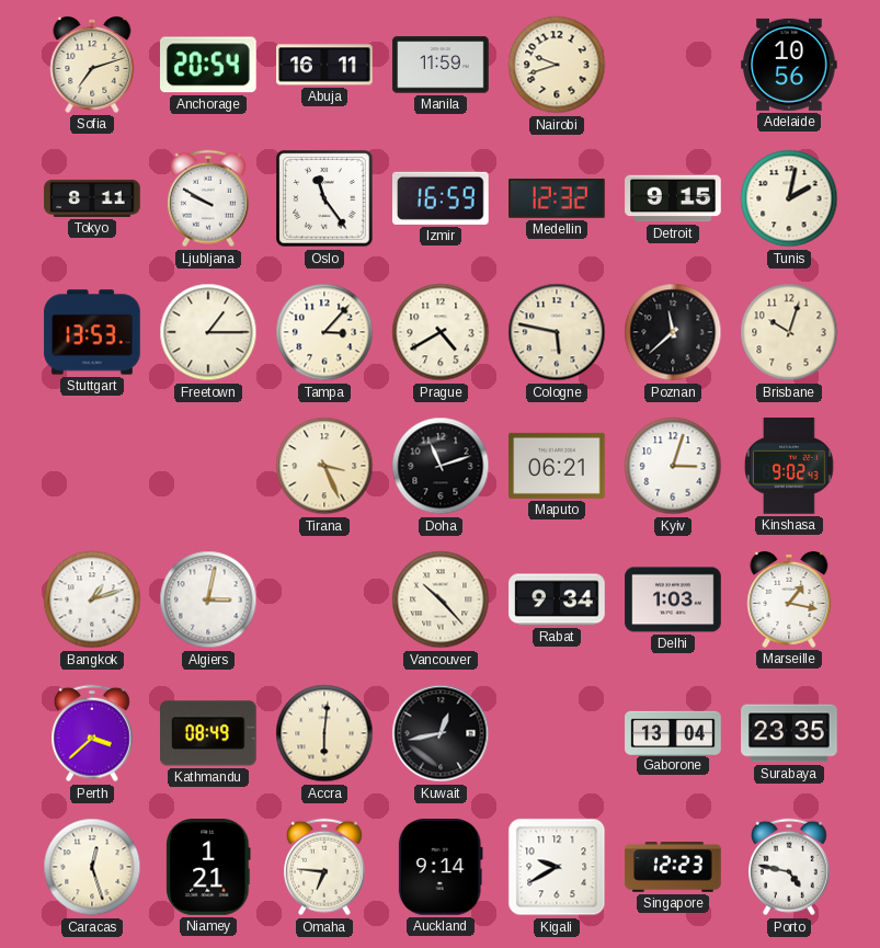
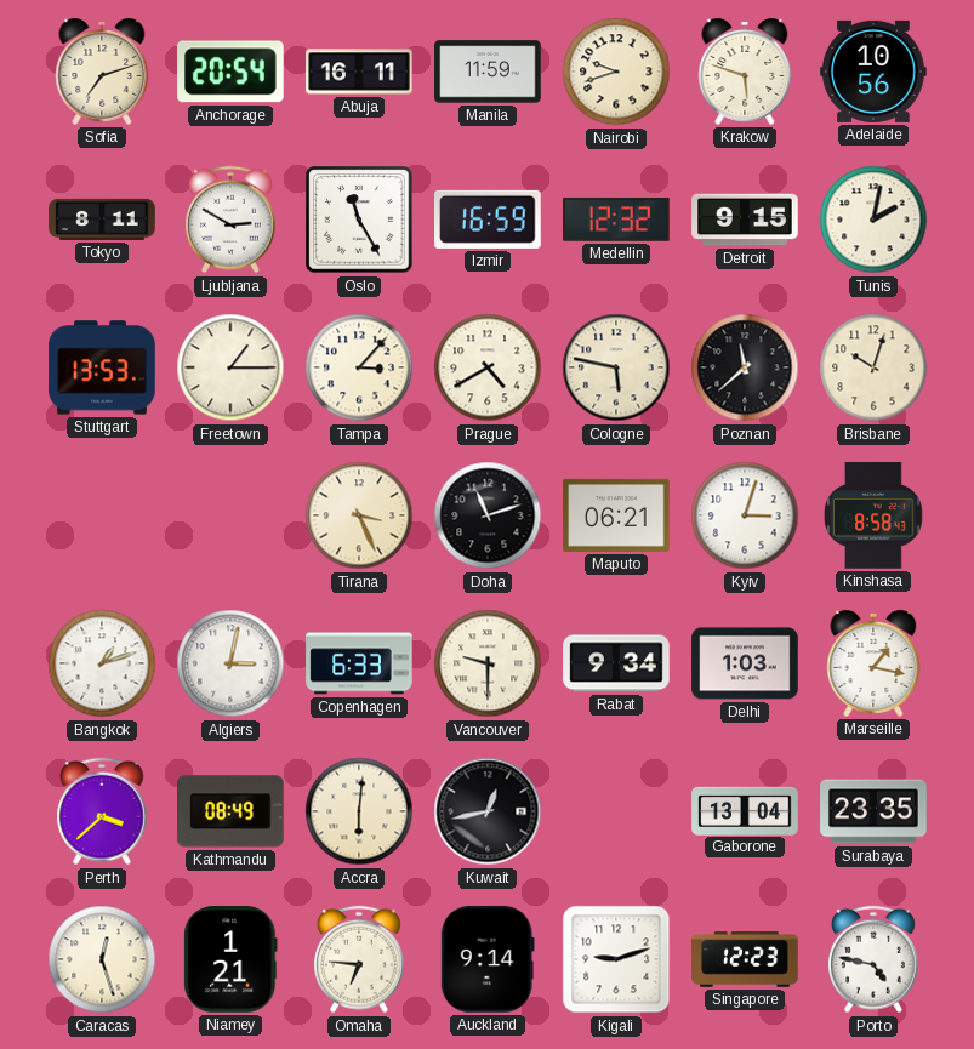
Krakow: none -> 5:48 (745, 72)
Ljubljana: 9:50 -> 2:50 (232, 220)
Oslo: 11:24 -> 11:25 (359, 220)
Kinshasa: 9:02 -> 8:58 (873, 515)
Copenhagen: none -> 6:33 (359, 663)
Vancouver: 10:23 -> 9:30 (488, 663)
Kigali: 9:40 -> 9:12 (616, 959)
